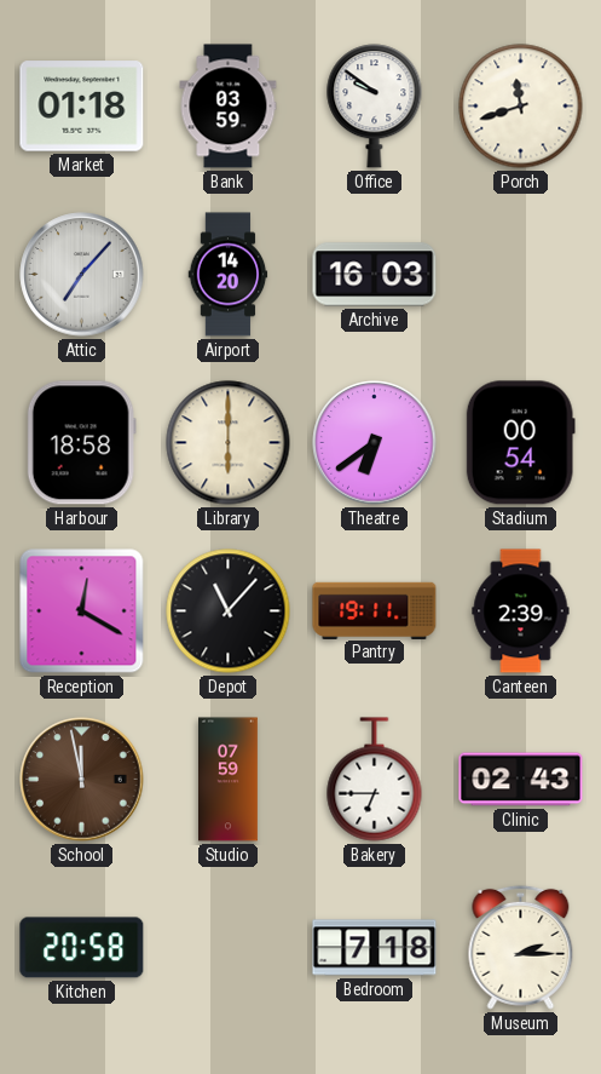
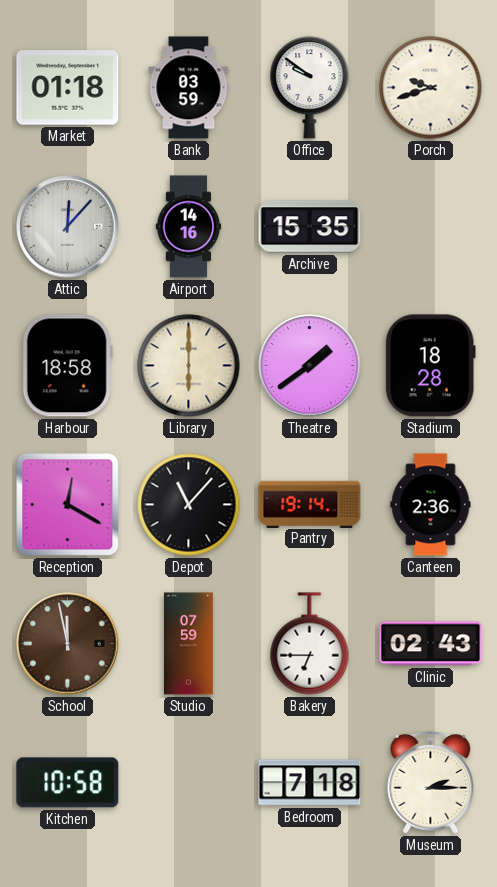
Porch: 11:42 -> 9:42 (431, 88)
Attic: 7:07 -> 12:07 (68, 227)
Airport: 14:20 -> 14:16 (189, 227)
Archive: 16:03 -> 15:35 (310, 227)
Theatre: 6:39 -> 1:39 (310, 366)
Stadium: 00:54 -> 18:28 (430, 366)
Pantry: 19:11 -> 19:14 (310, 504)
Canteen: 2:39 -> 2:36 (431, 505)
Kitchen: 20:58 -> 10:58 (68, 783)
